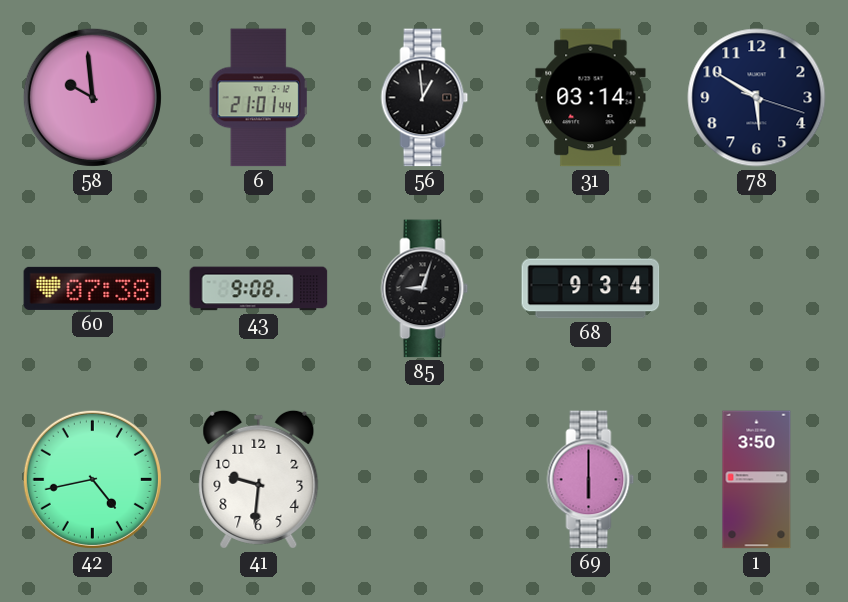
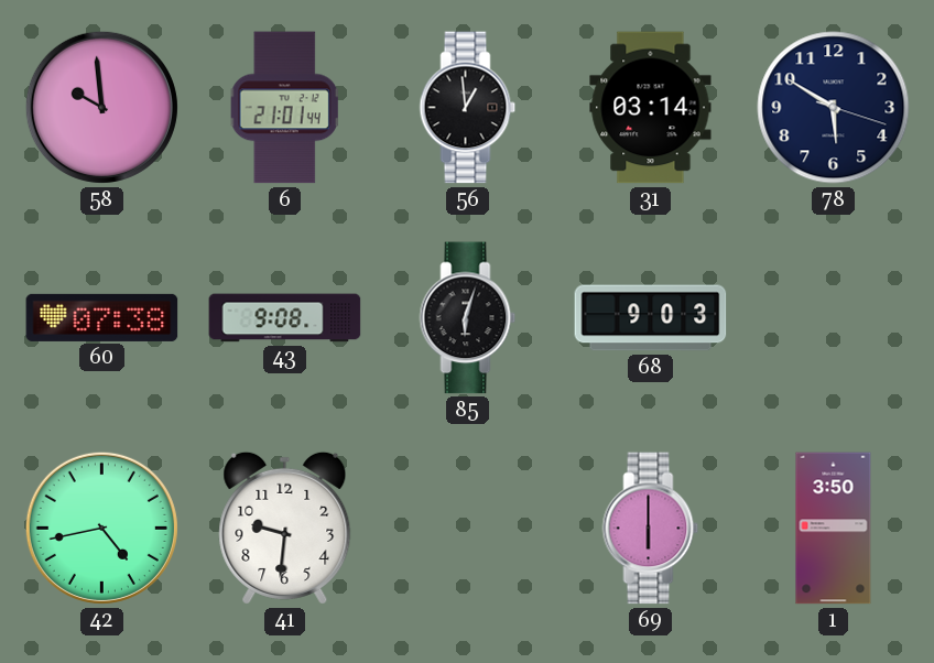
85: 9:03 -> 6:03 (468, 318)
68: 9:34 -> 9:03 (651, 318)
